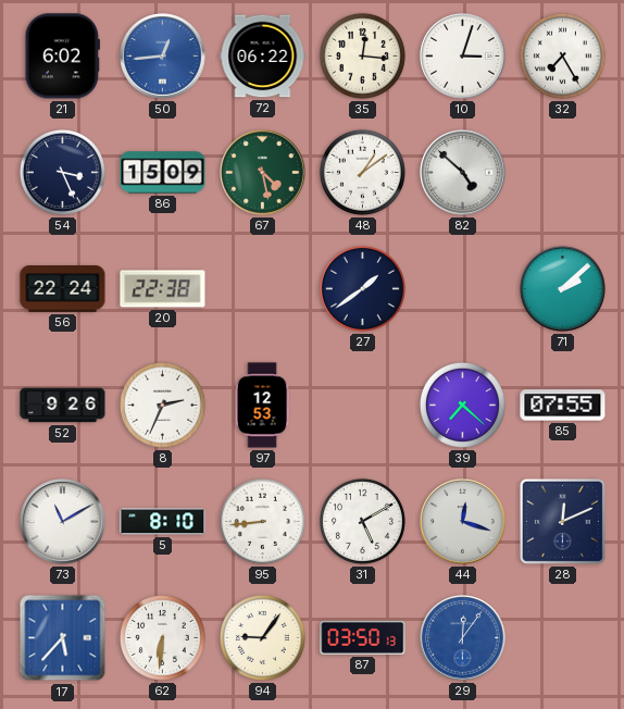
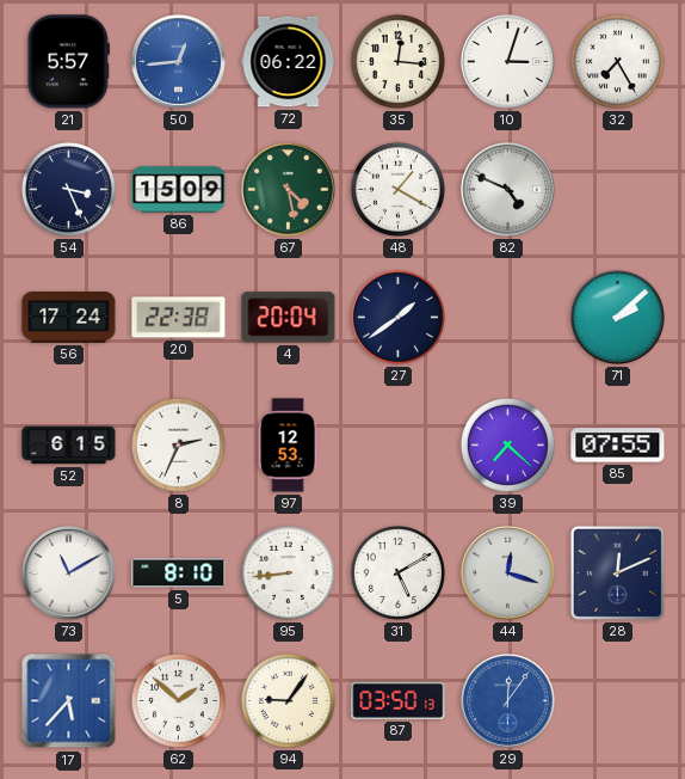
21: 6:02 -> 5:57 (68, 62)
48: 1:09 -> 1:20 (397, 189)
82: 4:52 -> 4:49 (508, 190)
56: 22:24 -> 17:24 (69, 318)
4: none -> 20:04 (289, 318)
52: 9:26 -> 6:15 (69, 446)
62: 6:31 -> 1:52 (178, 700)
